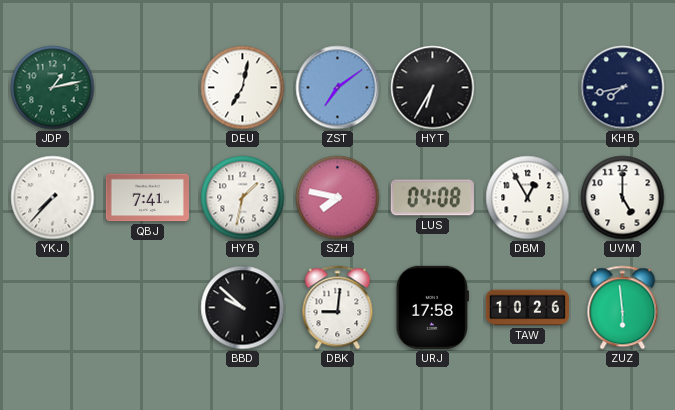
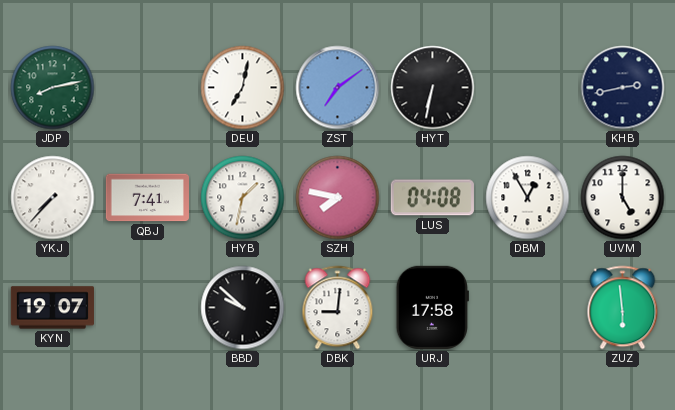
JDP: 1:13 -> 8:13 (53, 88)
HYT: 6:35 -> 6:32 (433, 88)
KHB: 7:43 -> 2:43 (623, 88)
KYN: none -> 19:07 (52, 308)
TAW: 10:26 -> none (527, 308)
